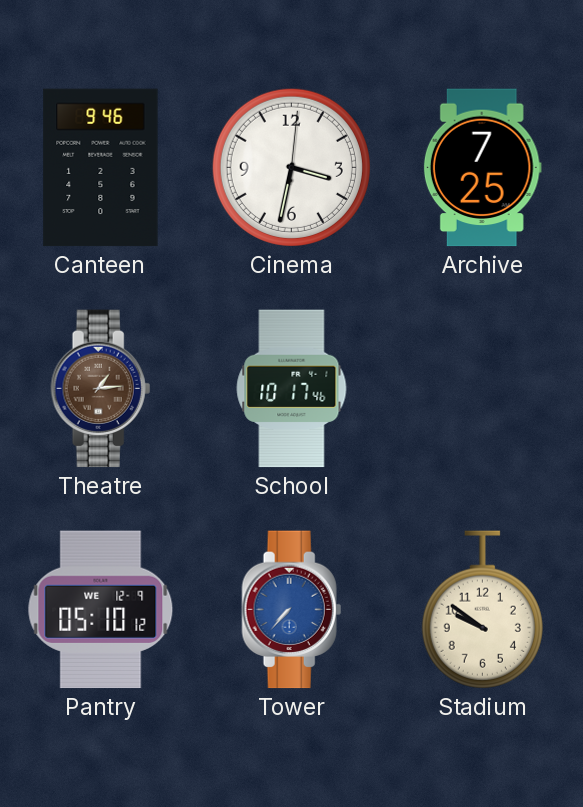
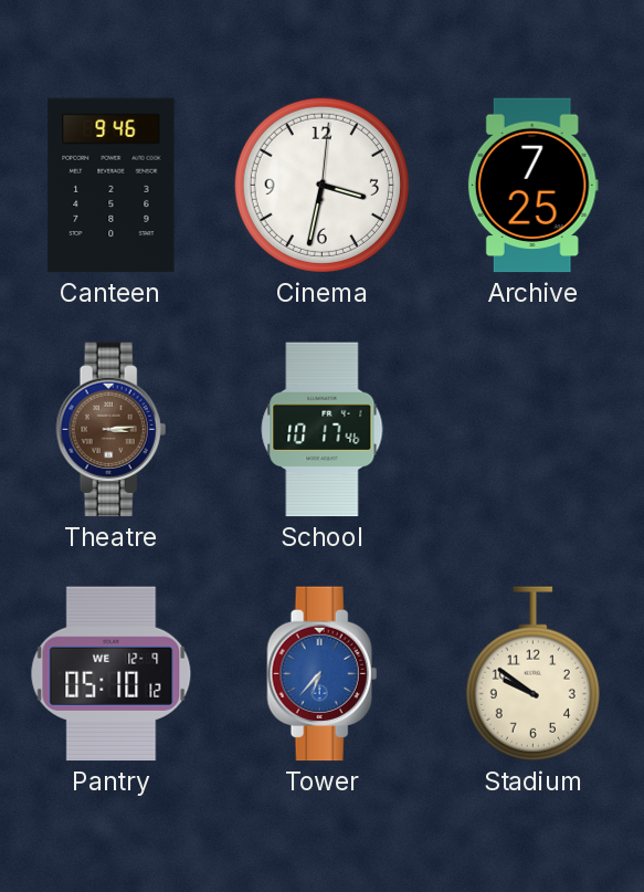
Theatre: 1:14 -> 3:14 (112, 430)
Tower: 7:37 -> 6:37 (323, 674)
